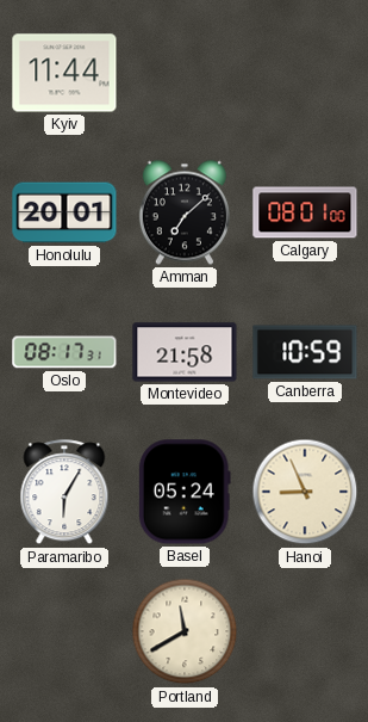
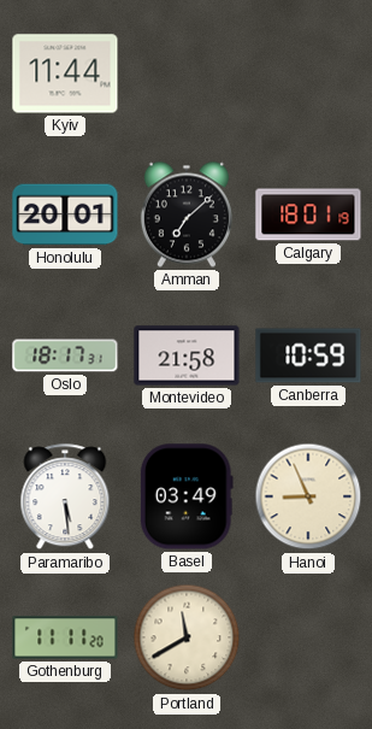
Calgary: 08:01 -> 18:01 (308, 214)
Oslo: 08:17 -> 18:17 (65, 355)
Paramaribo: 6:05 -> 5:29 (65, 498)
Basel: 05:24 -> 03:49 (187, 496)
Gothenburg: none -> 11:11 (65, 637)
